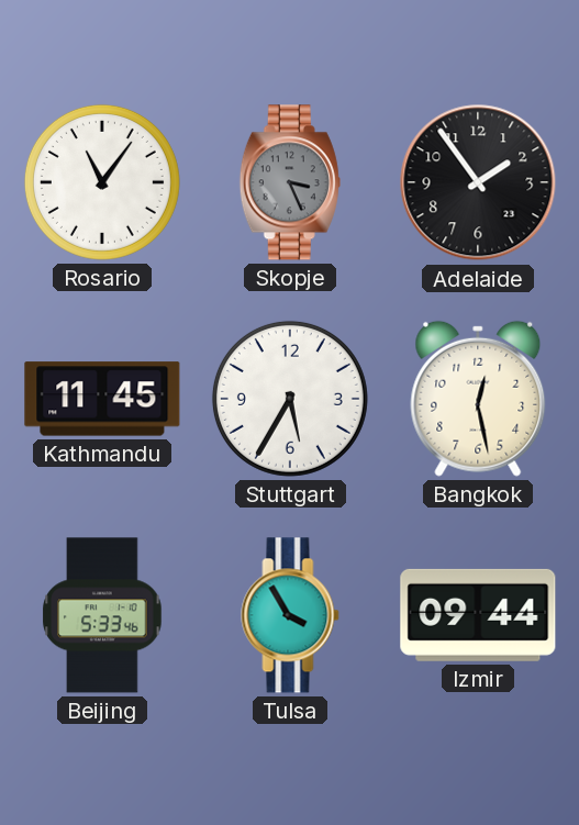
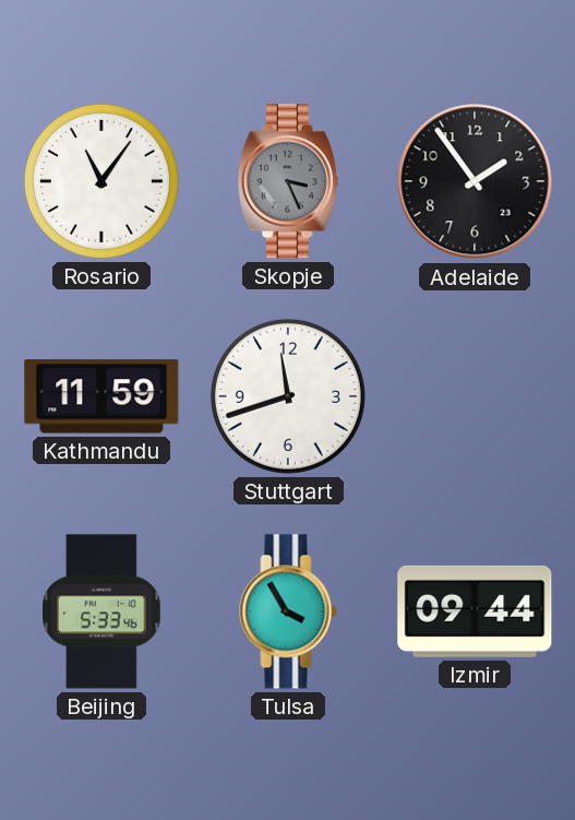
Kathmandu: 11:45 -> 11:59 (101, 396)
Stuttgart: 5:35 -> 11:42 (288, 396)
Bangkok: 12:28 -> none (478, 399)
